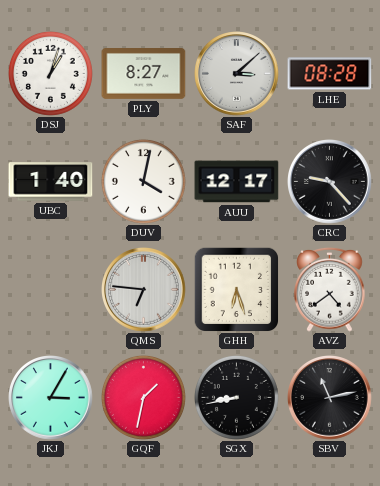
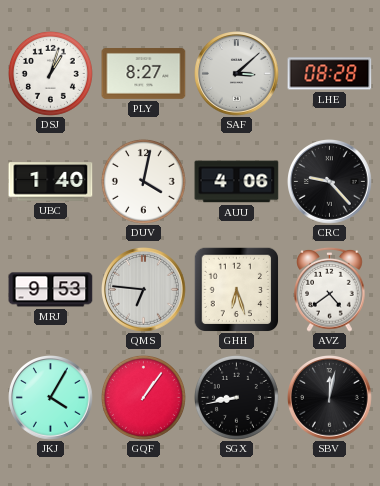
AUU: 12:17 -> 4:06 (237, 182)
MRJ: none -> 9:53 (51, 290)
JKJ: 3:05 -> 4:05 (51, 398)
GQF: 1:32 -> 1:06 (143, 397)
SBV: 11:13 -> 12:02 (330, 398)
